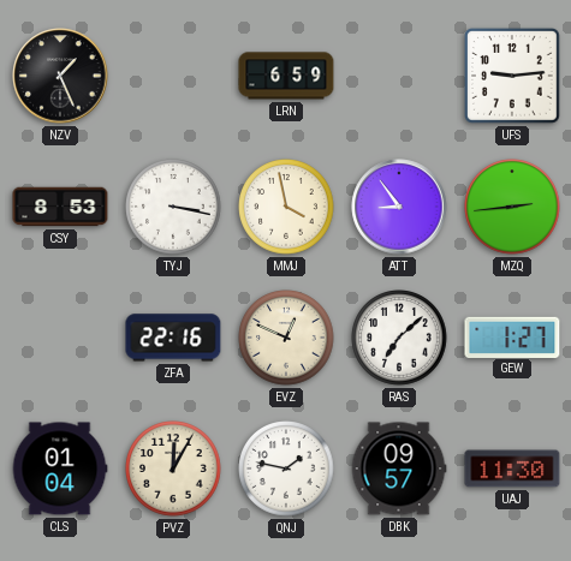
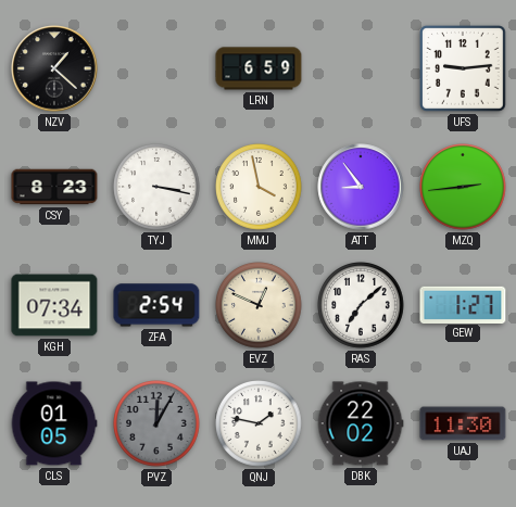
NZV: 1:26 -> 1:22 (54, 68)
CSY: 8:53 -> 8:23 (54, 187)
KGH: none -> 07:34 (54, 305)
ZFA: 22:16 -> 2:54 (156, 305)
CLS: 01:04 -> 01:05 (54, 423)
PVZ dial: cream -> grey (156, 423)
DBK: 09:57 -> 22:02 (361, 423)
